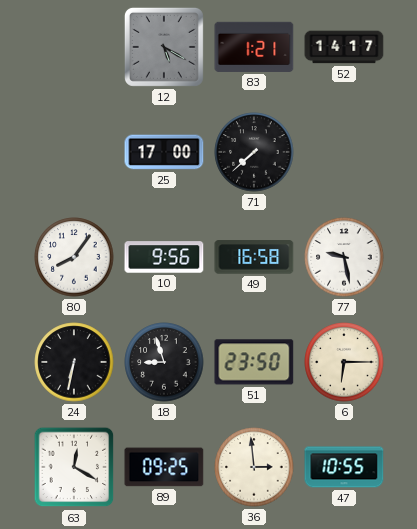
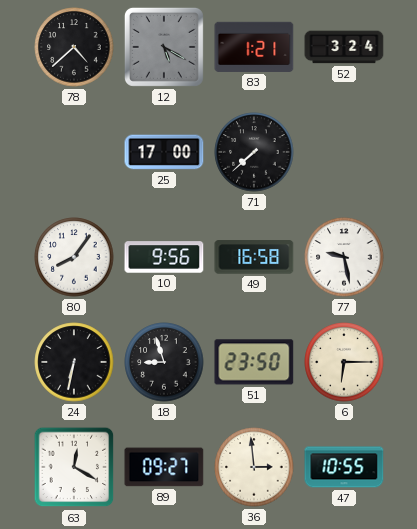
78: none -> 4:38 (74, 47)
52: 14:17 -> 3:24 (344, 47)
89: 09:25 -> 09:27 (164, 467)
